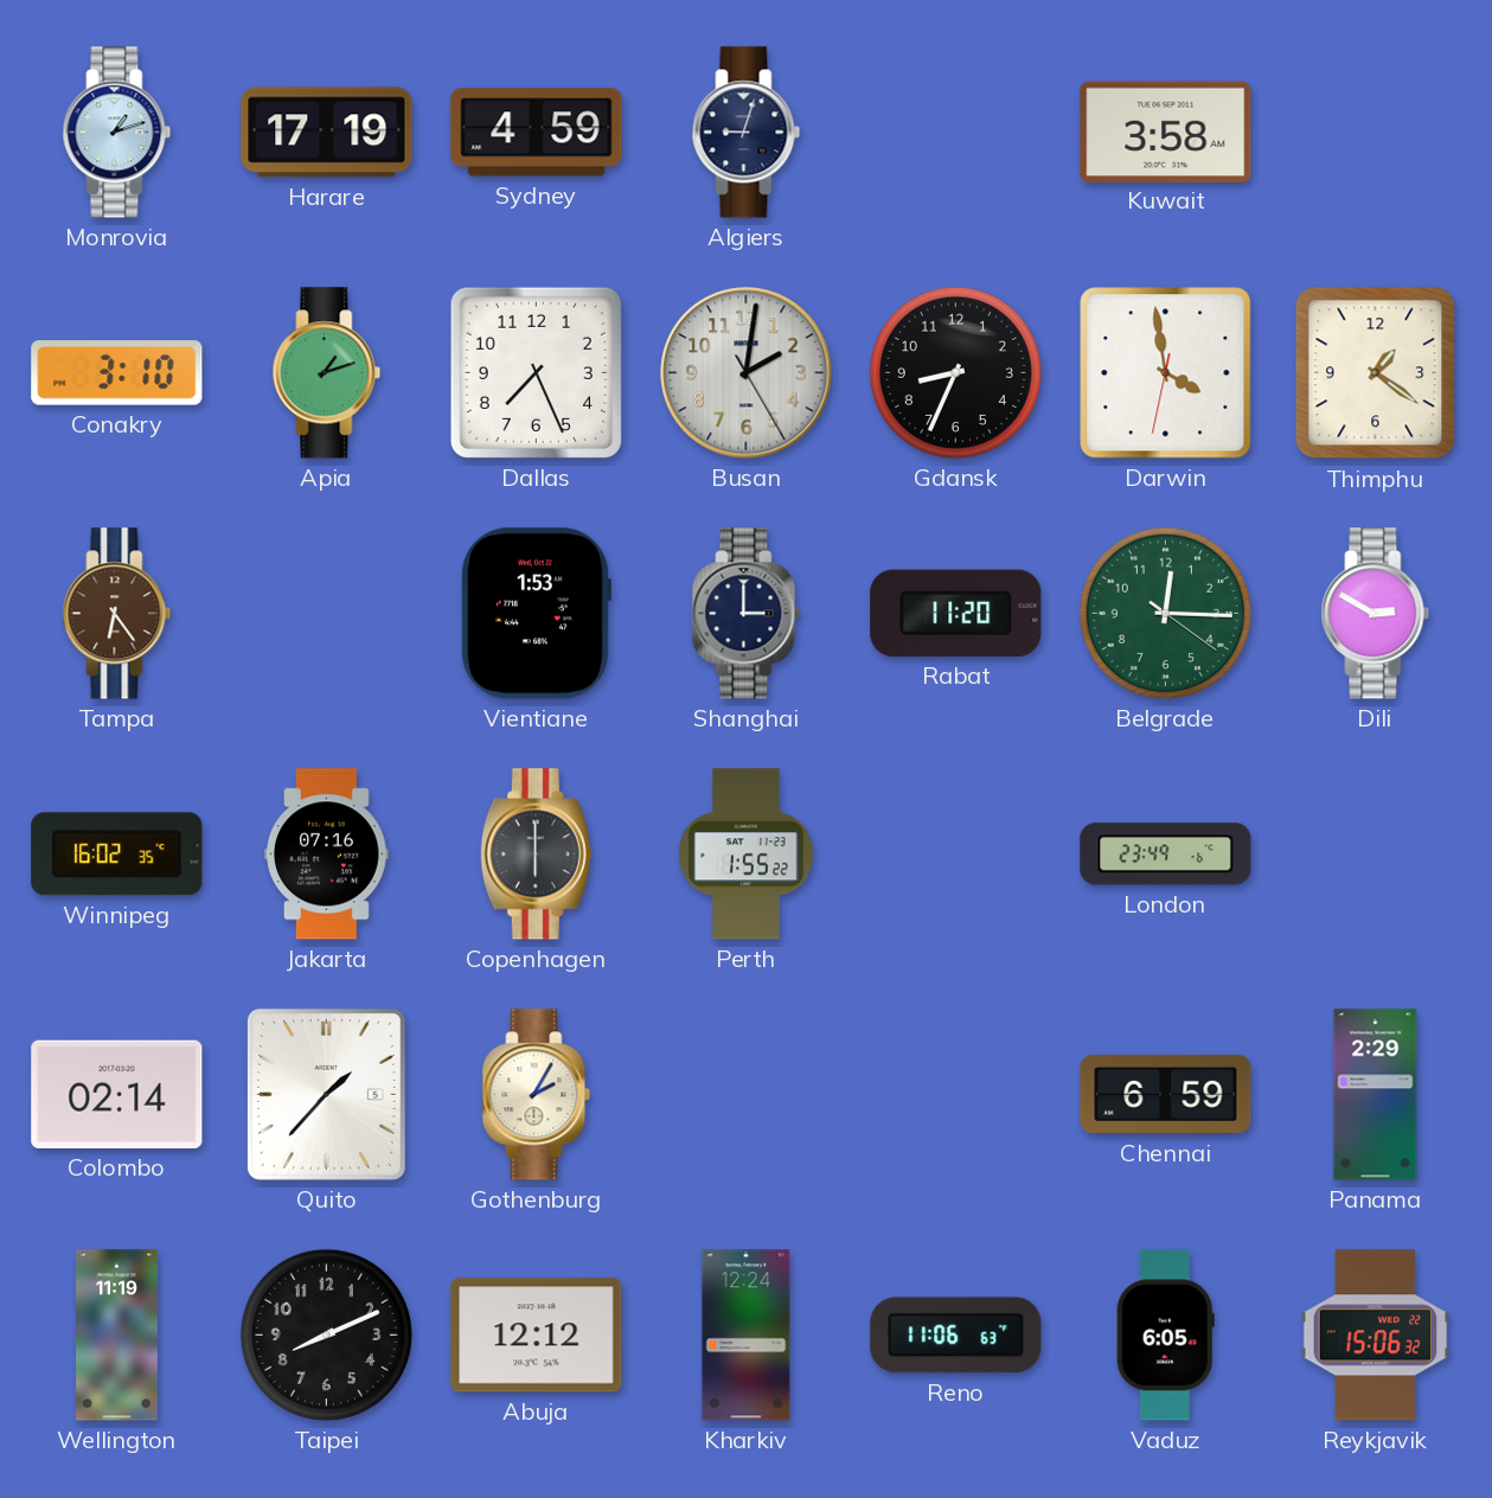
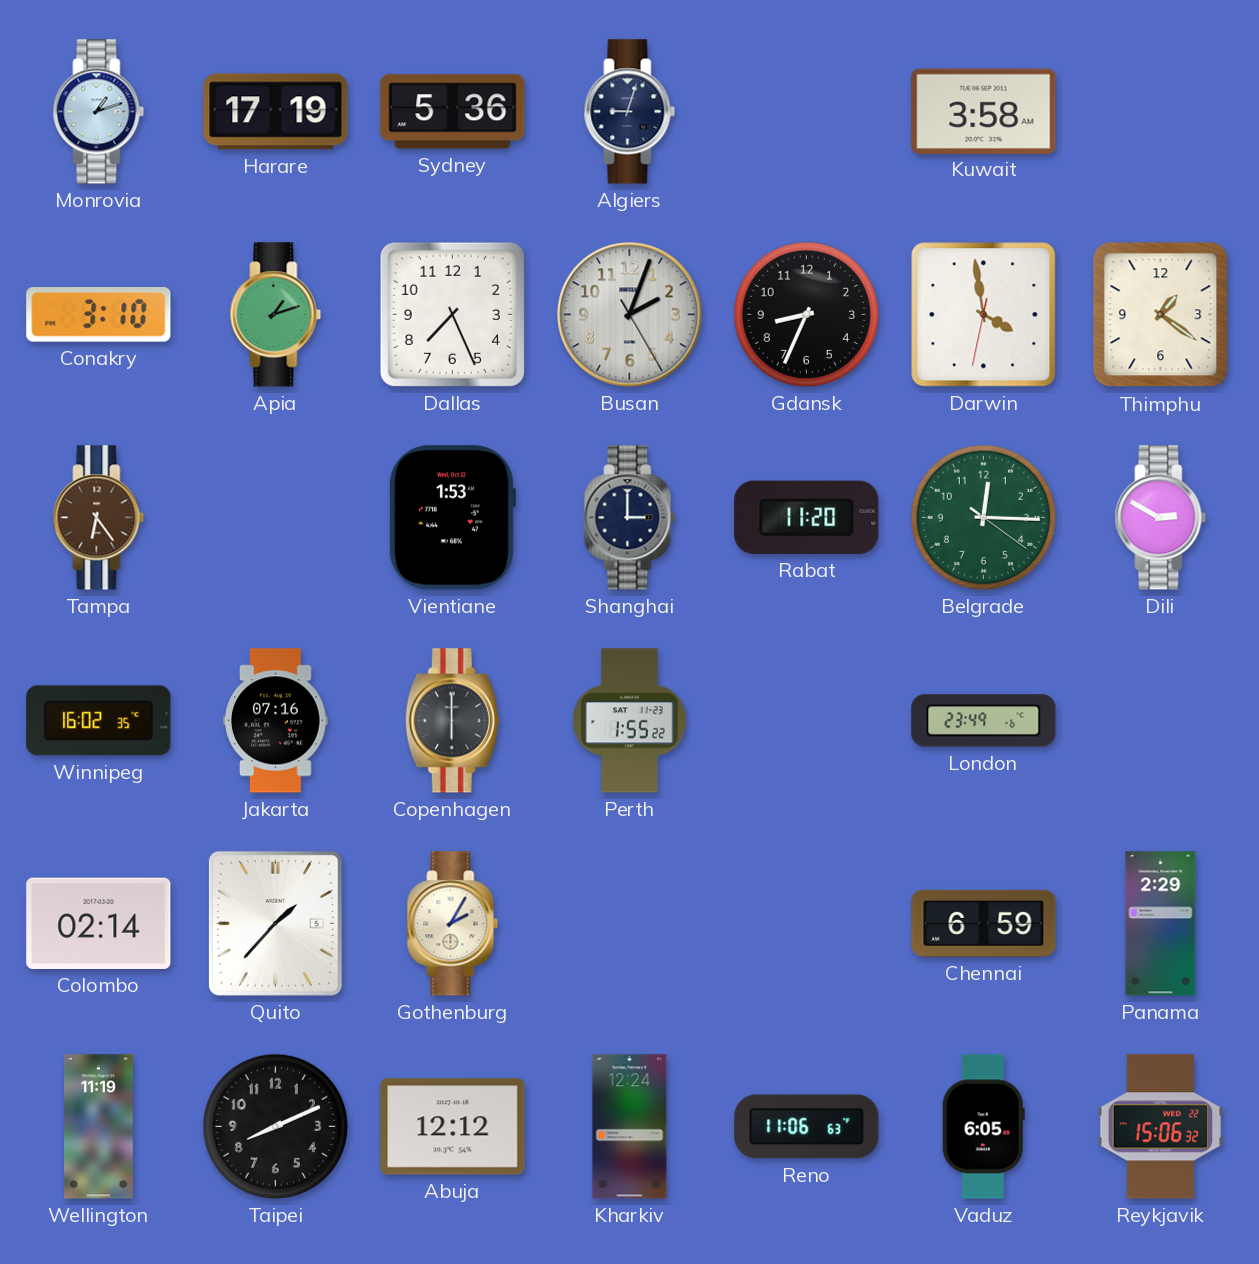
Sydney: 4:59 -> 5:36 (453, 112)
Busan: 2:01 -> 2:03 (630, 315)
